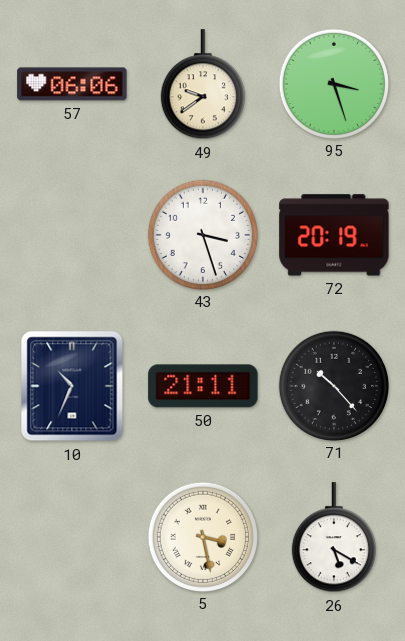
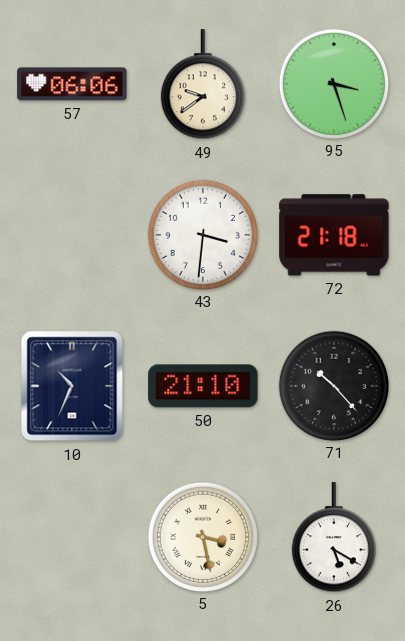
43: 3:27 -> 3:31 (202, 234)
72: 20:19 -> 21:18 (334, 235)
50: 21:11 -> 21:10 (203, 386)
